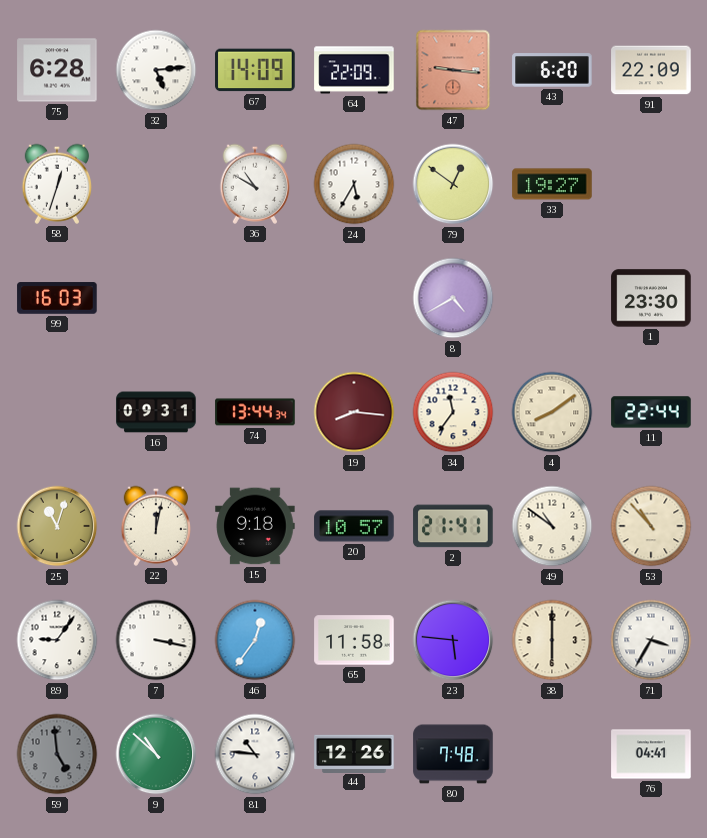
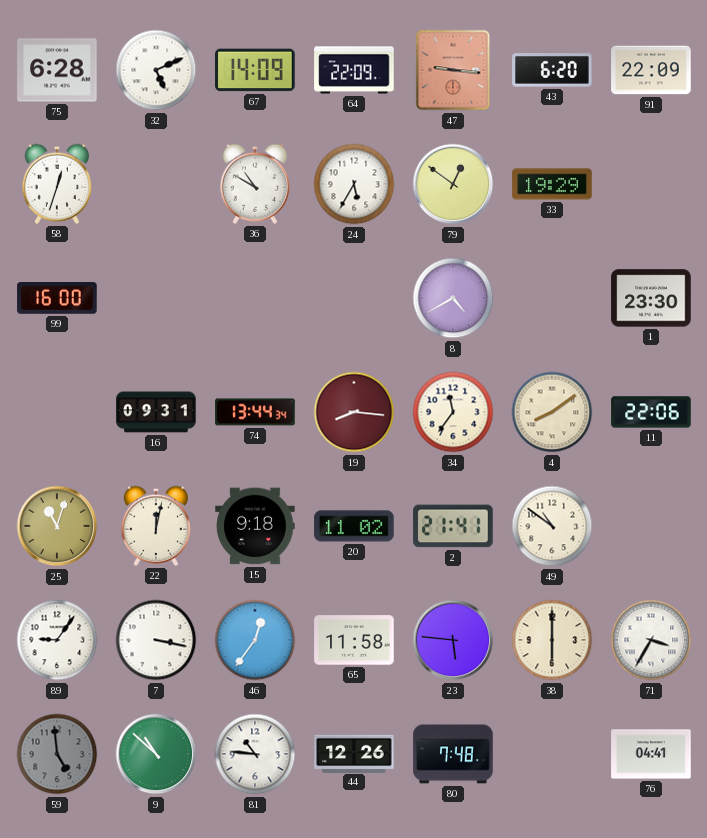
32: 5:14 -> 5:11 (156, 70)
33: 19:27 -> 19:29 (552, 184)
99: 16:03 -> 16:00 (57, 298)
11: 22:44 -> 22:06 (651, 412)
20: 10:57 -> 11:02 (354, 526)
53: 10:53 -> none (651, 526)
